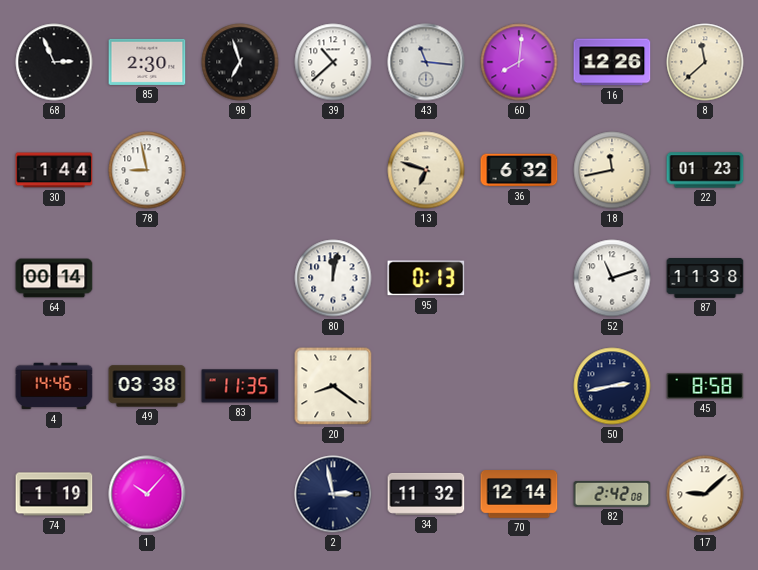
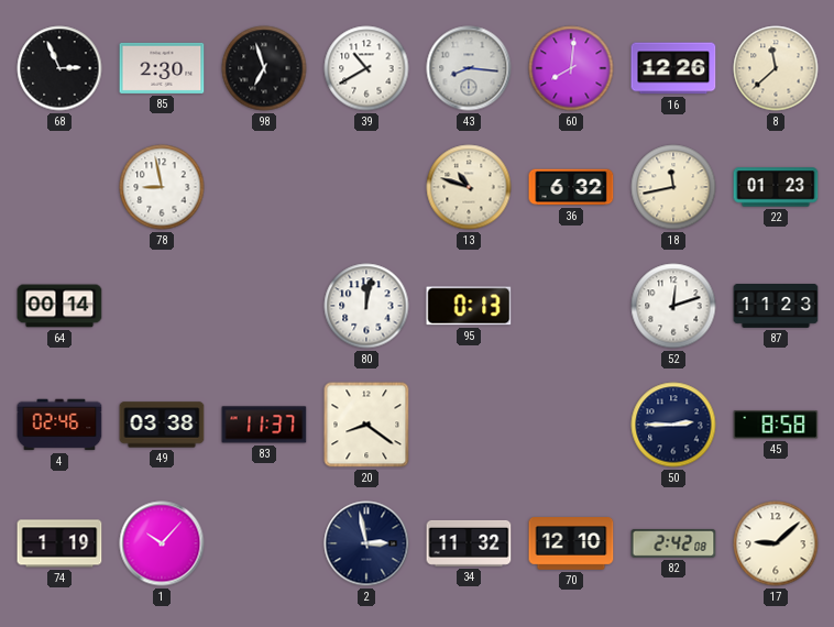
39: 10:38 -> 10:40 (366, 68)
43: 11:16 -> 8:16 (469, 68)
30: 1:44 -> none (54, 170)
13: 6:48 -> 10:48 (469, 187)
52: 11:12 -> 12:12 (673, 306)
87: 11:38 -> 11:23 (776, 307)
4: 14:46 -> 02:46 (59, 425)
83: 11:35 -> 11:37 (264, 425)
50: 2:43 -> 2:45 (673, 425)
70: 12:14 -> 12:10 (571, 543)
